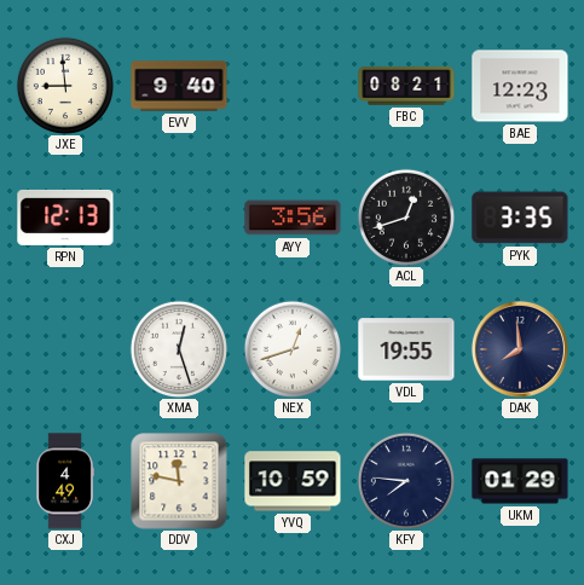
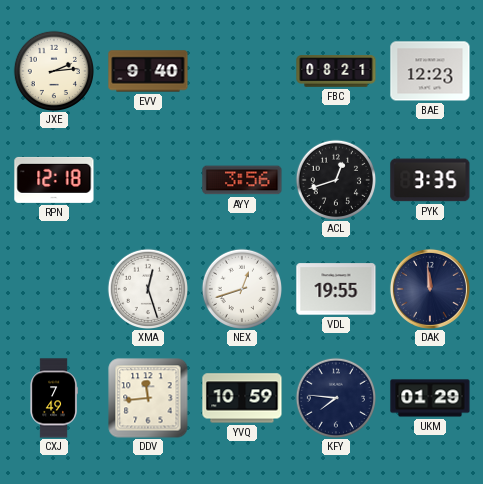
JXE: 8:59 -> 2:14 (53, 70)
RPN: 12:13 -> 12:18 (54, 180)
DAK: 7:59 -> 11:59 (430, 289)
CXJ: 4:49 -> 7:49 (54, 398)
DDV: 11:47 -> 11:44 (148, 398)
